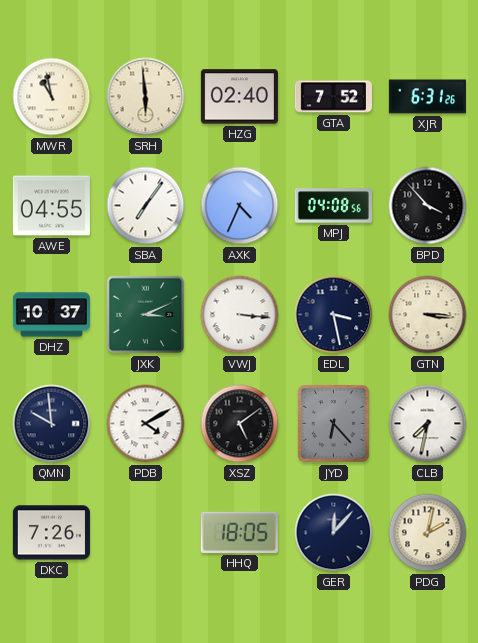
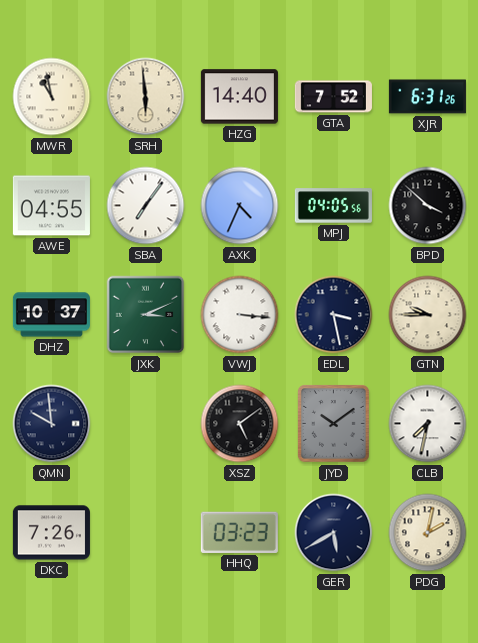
HZG: 02:40 -> 14:40 (239, 97)
MPJ: 04:08 -> 04:05 (333, 206)
BPD: 3:53 -> 3:52 (428, 206)
GTN: 3:16 -> 9:45 (428, 315)
PDB: 4:10 -> none (146, 424)
JYD: 6:23 -> 10:09 (333, 423)
HHQ: 18:05 -> 03:23 (239, 532)
GER: 12:07 -> 5:40 (334, 533)
